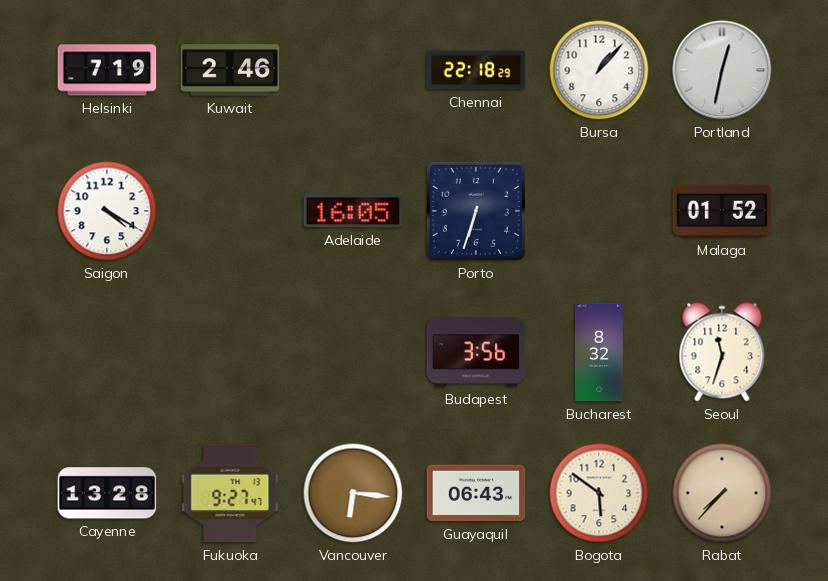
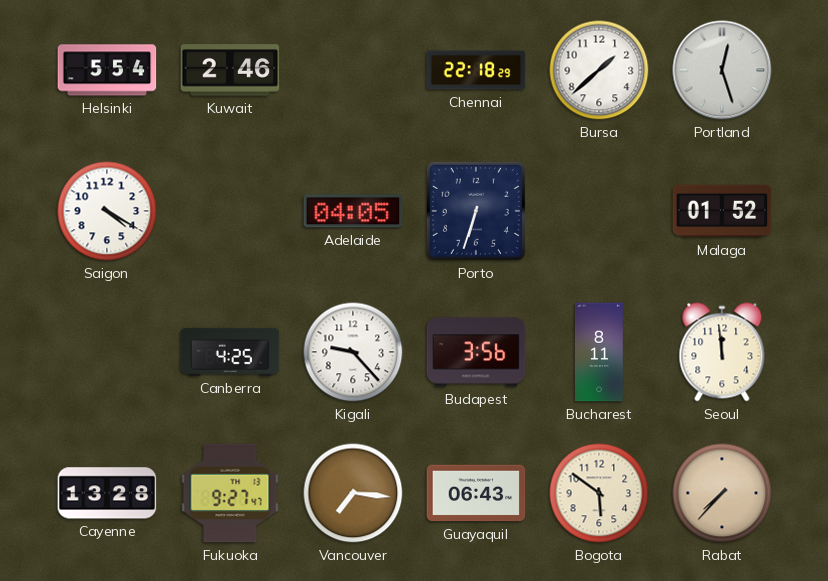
Helsinki: 7:19 -> 5:54 (107, 70)
Bursa: 1:07 -> 1:38 (599, 70)
Portland: 12:32 -> 12:27 (722, 70)
Adelaide: 16:05 -> 04:05 (353, 211)
Canberra: none -> 4:25 (230, 352)
Kigali: none -> 9:23 (353, 352)
Bucharest: 8:32 -> 8:11 (599, 352)
Seoul: 11:33 -> 11:59 (722, 352)
Vancouver: 6:16 -> 7:16 (353, 493)
